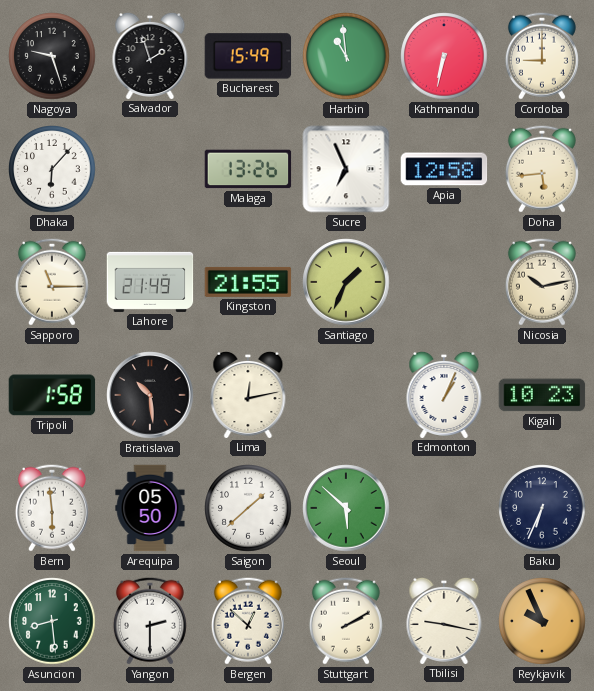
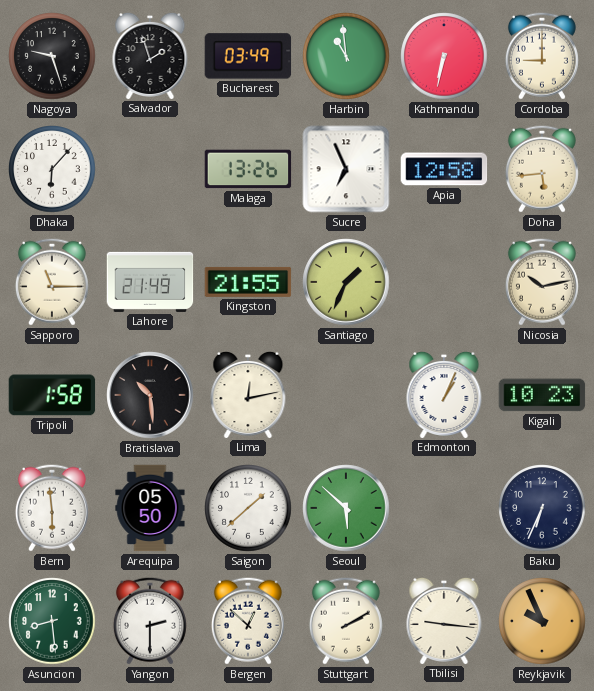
Bucharest: 15:49 -> 03:49 (248, 56)
Tbilisi: 9:17 -> 9:16 (444, 620)
